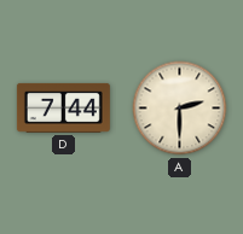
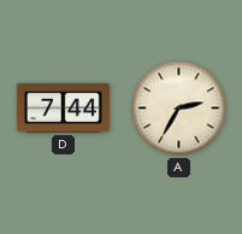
A: 2:30 -> 2:35 (179, 109)
